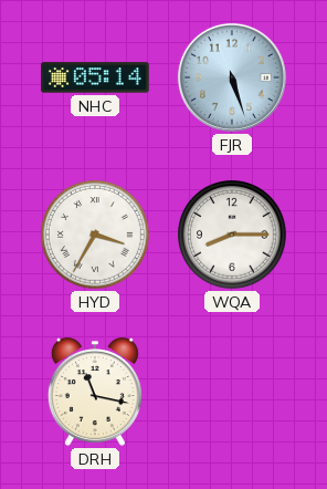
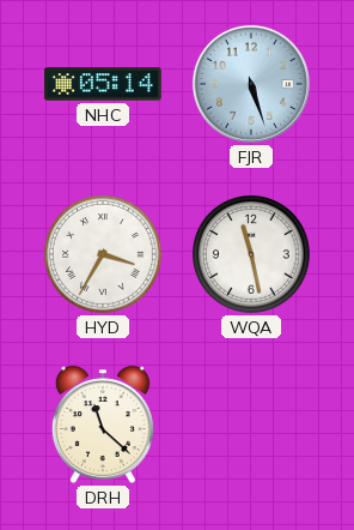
WQA: 8:15 -> 11:28 (252, 255)
DRH: 11:17 -> 11:22 (103, 424)
